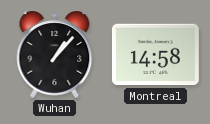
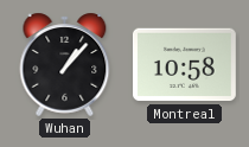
Montreal: 14:58 -> 10:58 (184, 65)
